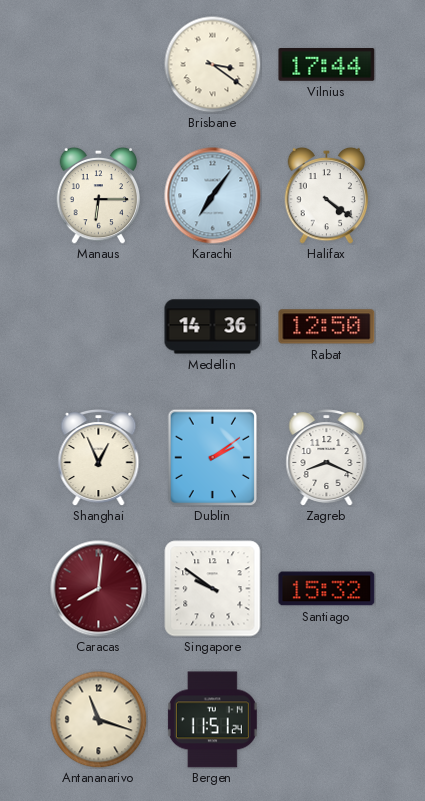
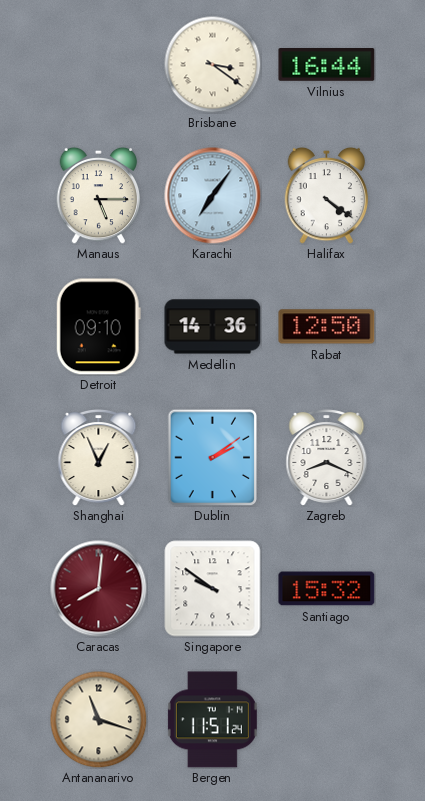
Vilnius: 17:44 -> 16:44 (327, 65)
Manaus: 6:15 -> 5:15 (99, 195)
Detroit: none -> 09:10 (98, 327)
